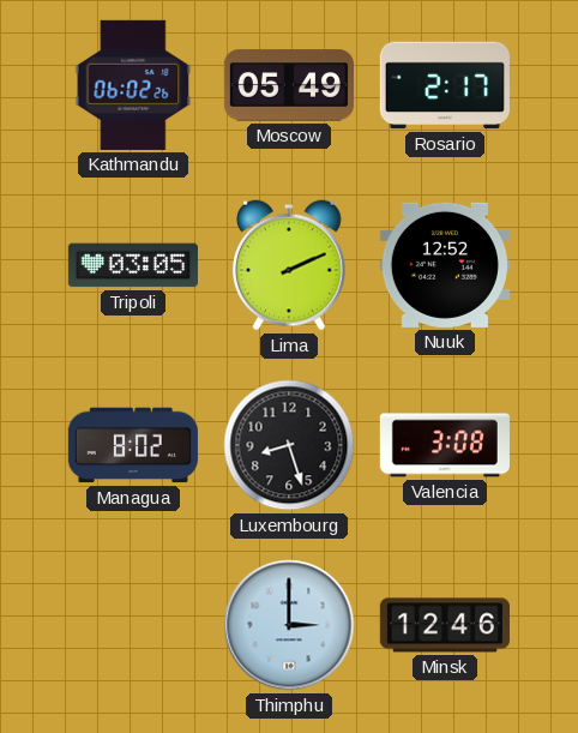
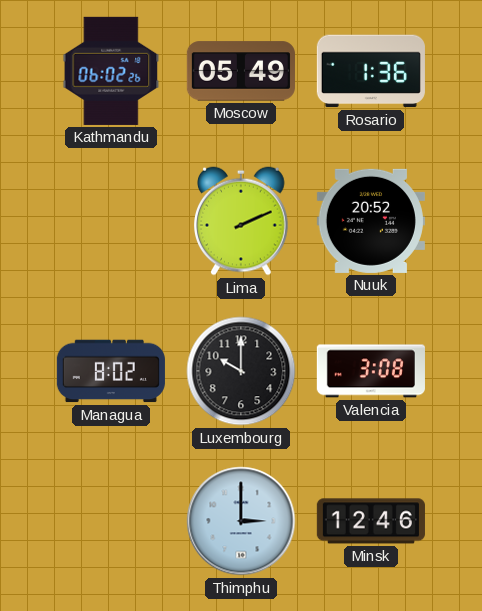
Rosario: 2:17 -> 1:36 (371, 71)
Tripoli: 03:05 -> none (133, 265)
Nuuk: 12:52 -> 20:52 (371, 221)
Luxembourg: 8:27 -> 10:00 (241, 371)
